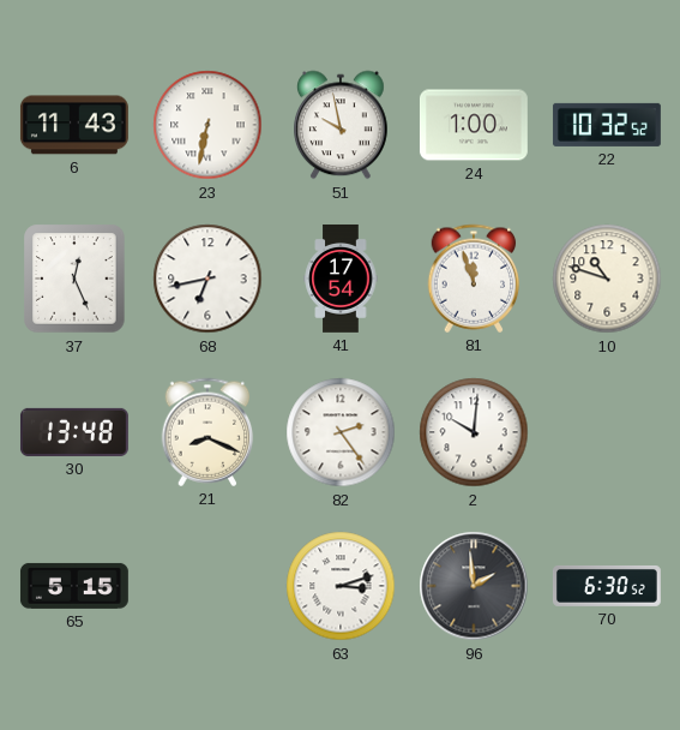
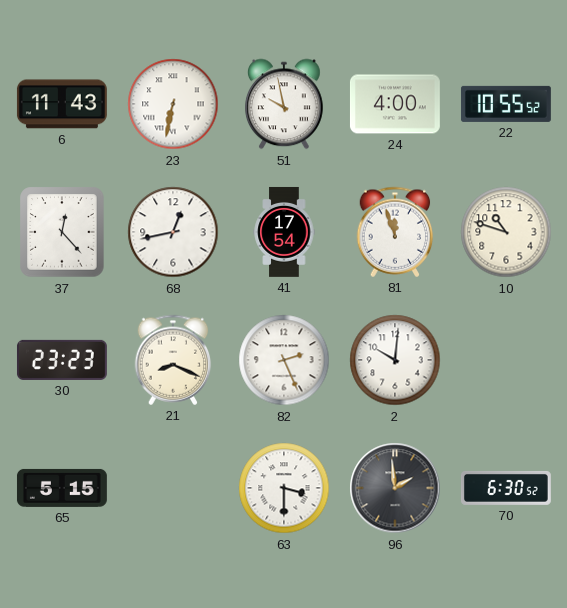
24: 1:00 -> 4:00 (395, 104)
22: 10:32 -> 10:55 (506, 104)
37: 12:26 -> 12:23 (62, 232)
68: 6:43 -> 12:43 (173, 232)
30: 13:48 -> 23:23 (62, 360)
82: 2:24 -> 2:26 (284, 360)
63: 3:12 -> 3:30 (284, 488)
